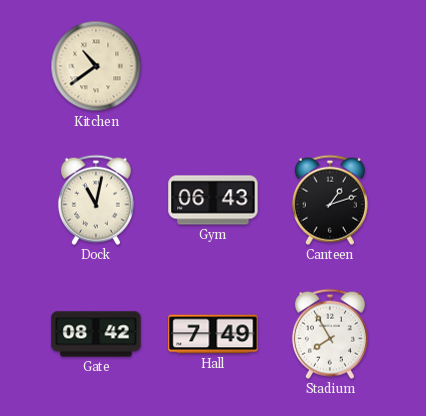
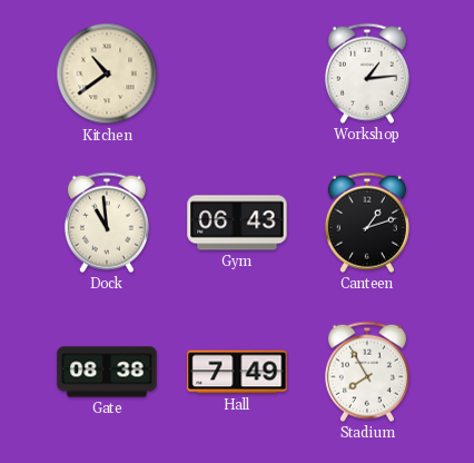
Workshop: none -> 1:14 (367, 73)
Dock: 11:02 -> 10:59 (107, 223)
Gate: 08:42 -> 08:38 (107, 372)
